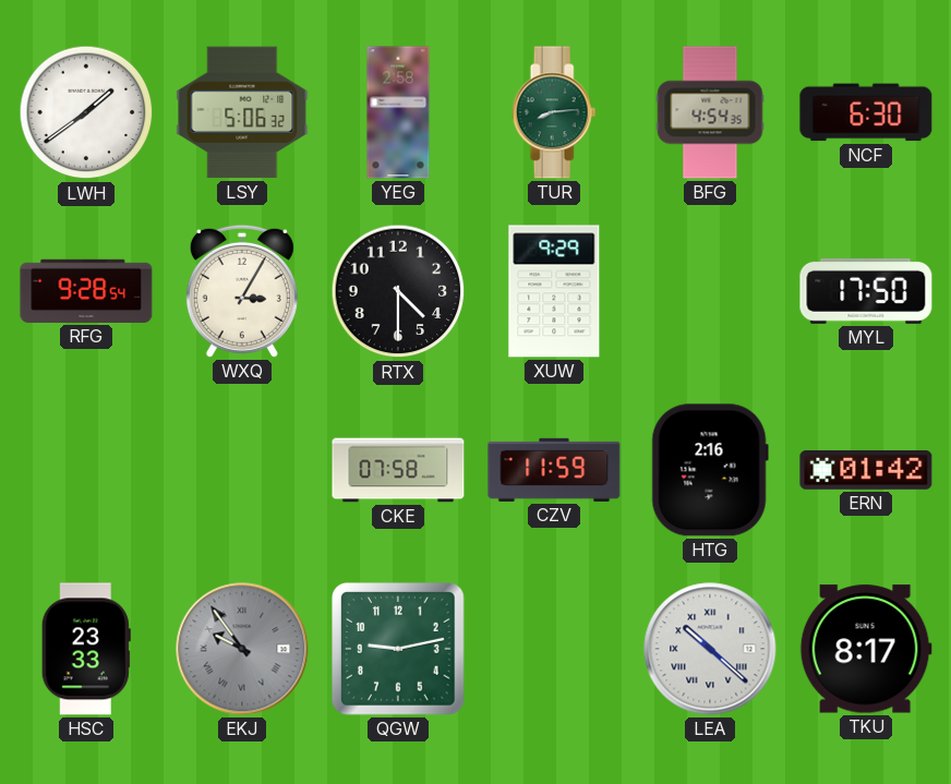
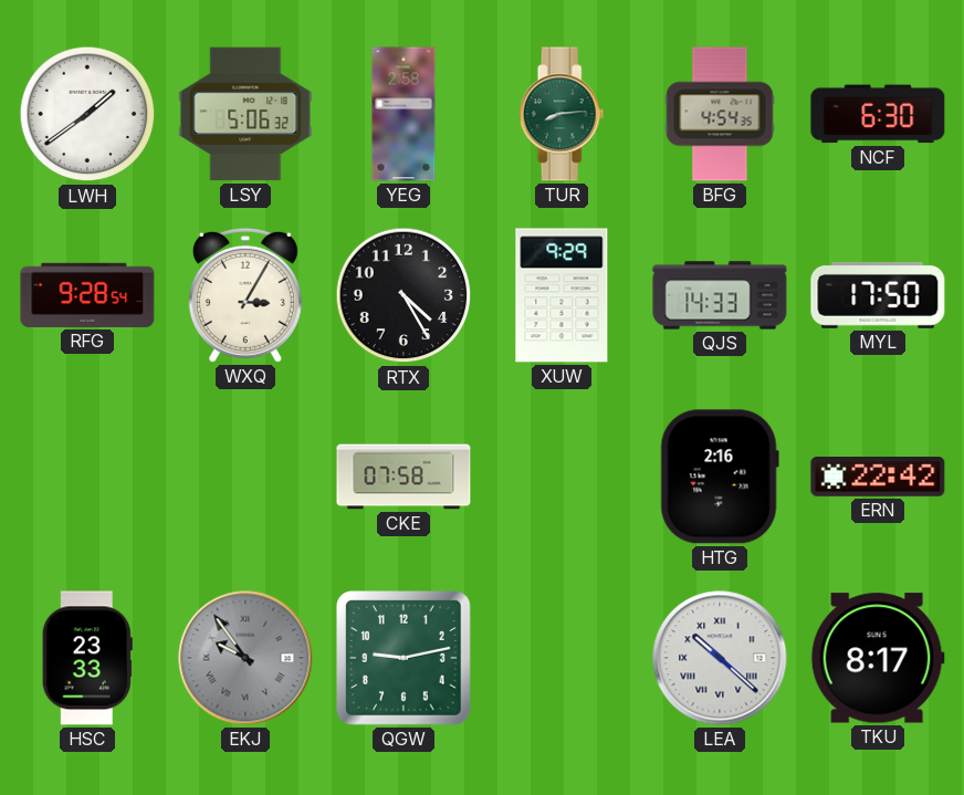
RTX: 4:30 -> 4:25 (404, 295)
QJS: none -> 14:33 (720, 295)
CZV: 11:59 -> none (554, 470)
ERN: 01:42 -> 22:42 (878, 478)
